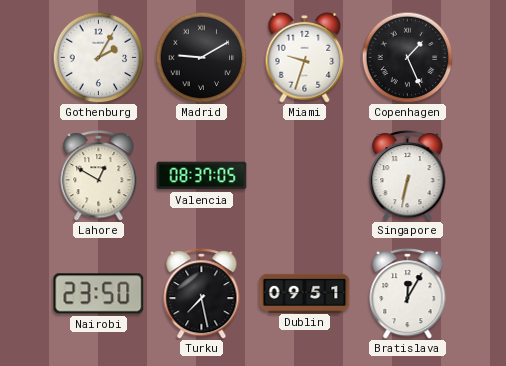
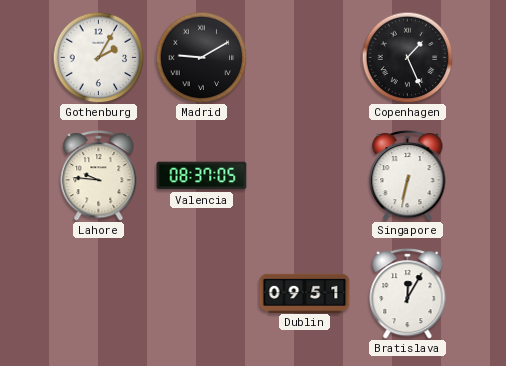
Miami: 9:33 -> none (305, 58)
Lahore: 12:50 -> 9:46 (99, 176)
Nairobi: 23:50 -> none (99, 294)
Turku: 7:28 -> none (202, 294)
